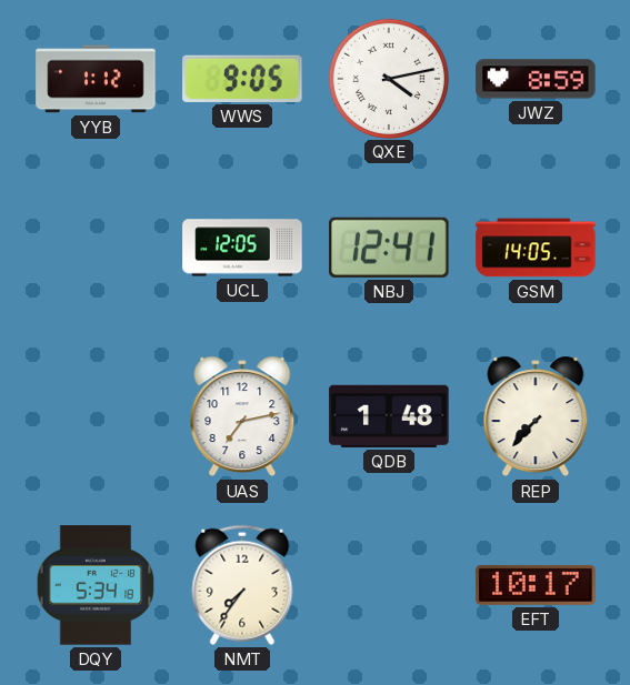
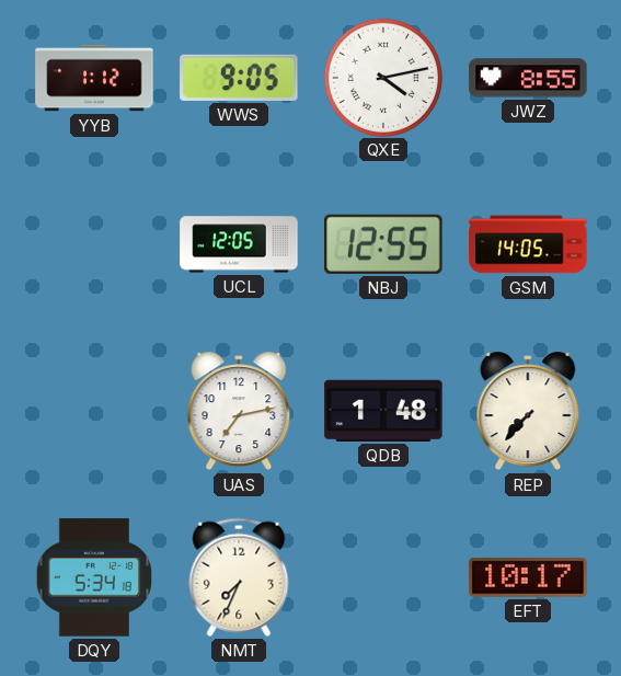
JWZ: 8:59 -> 8:55 (528, 78)
NBJ: 12:41 -> 12:55 (383, 244)
NMT: 7:36 -> 7:34 (239, 577)
